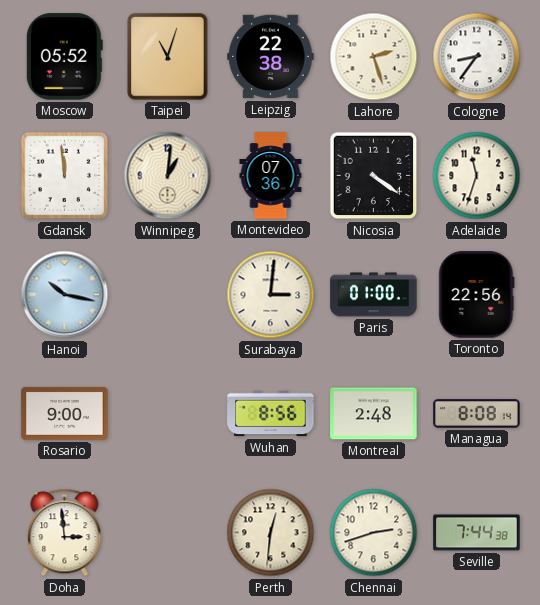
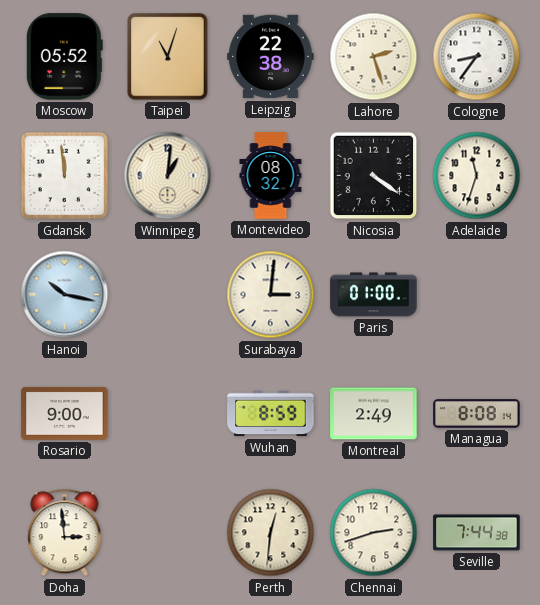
Montevideo: 07:36 -> 08:32 (271, 176)
Toronto: 22:56 -> none (477, 295)
Wuhan: 8:56 -> 8:59 (271, 414)
Montreal: 2:48 -> 2:49 (374, 414)
